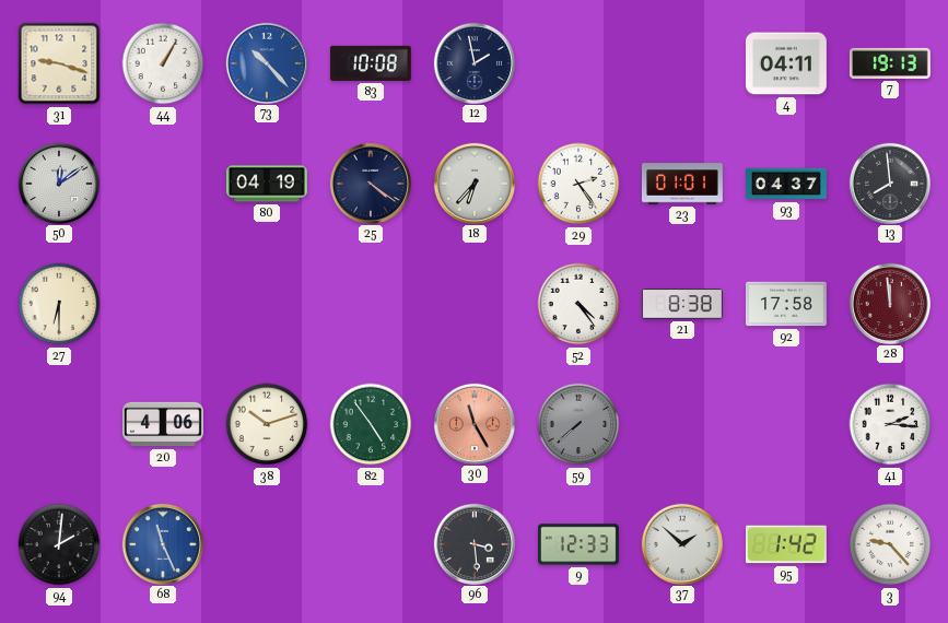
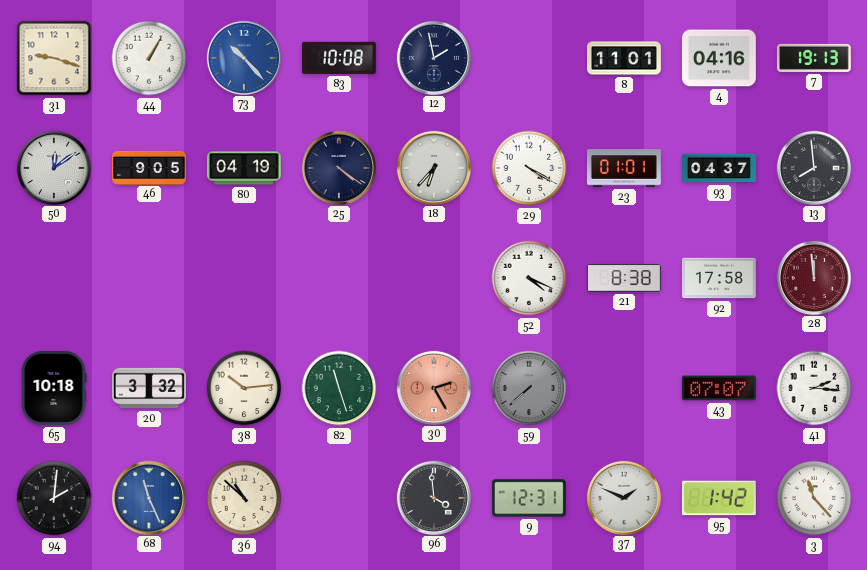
8: none -> 11:01 (625, 58)
4: 04:11 -> 04:16 (719, 58)
46: none -> 9:05 (150, 167)
29: 2:24 -> 4:20 (529, 168)
27: 6:30 -> none (59, 304)
52: 4:24 -> 4:19 (529, 278)
65: none -> 10:18 (54, 388)
20: 4:06 -> 3:32 (150, 388)
38: 10:12 -> 10:14 (244, 388)
82: 4:54 -> 11:27 (339, 388)
30: 11:25 -> 2:25 (434, 387)
43: none -> 07:07 (719, 388)
36: none -> 10:52 (244, 498)
96: 3:29 -> 3:59 (434, 497)
9: 12:33 -> 12:31 (529, 498)
37: 1:52 -> 1:49 (624, 497)
3: 9:23 -> 11:23 (814, 498)
